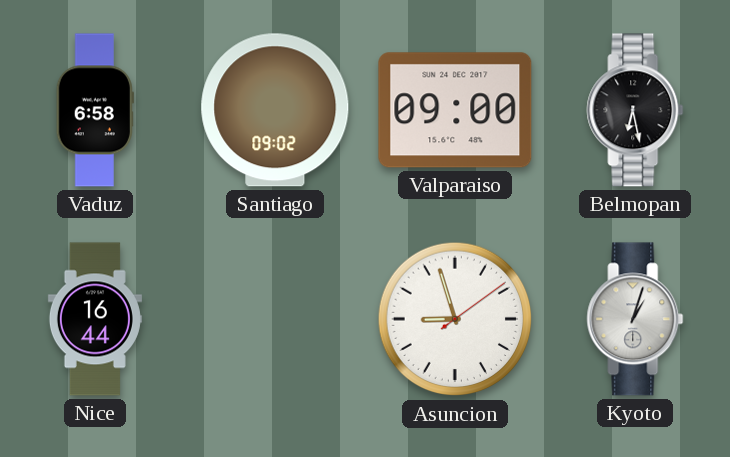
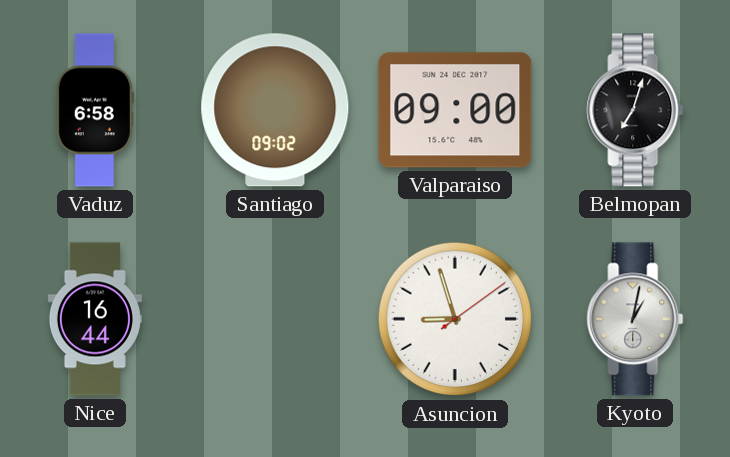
Belmopan: 6:28 -> 7:03 (635, 110)
Kyoto: 1:03 -> 1:02 (635, 319)
